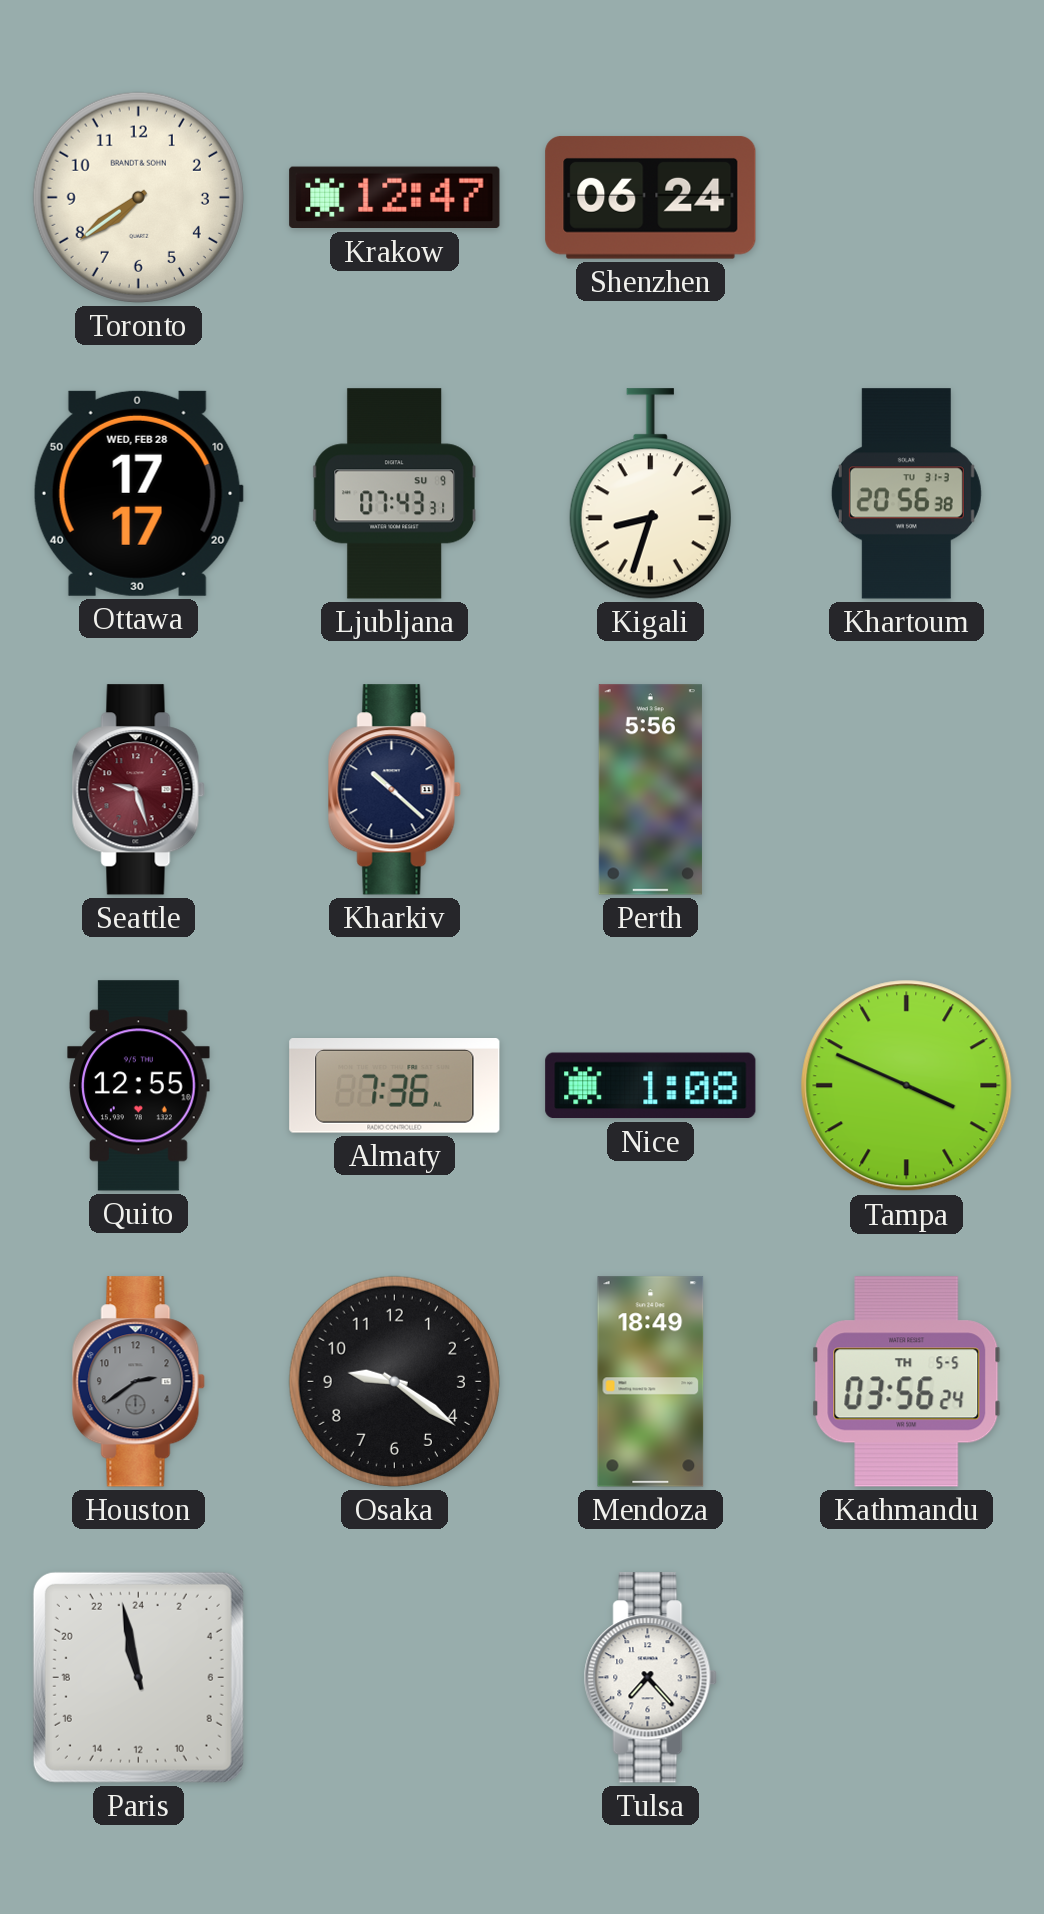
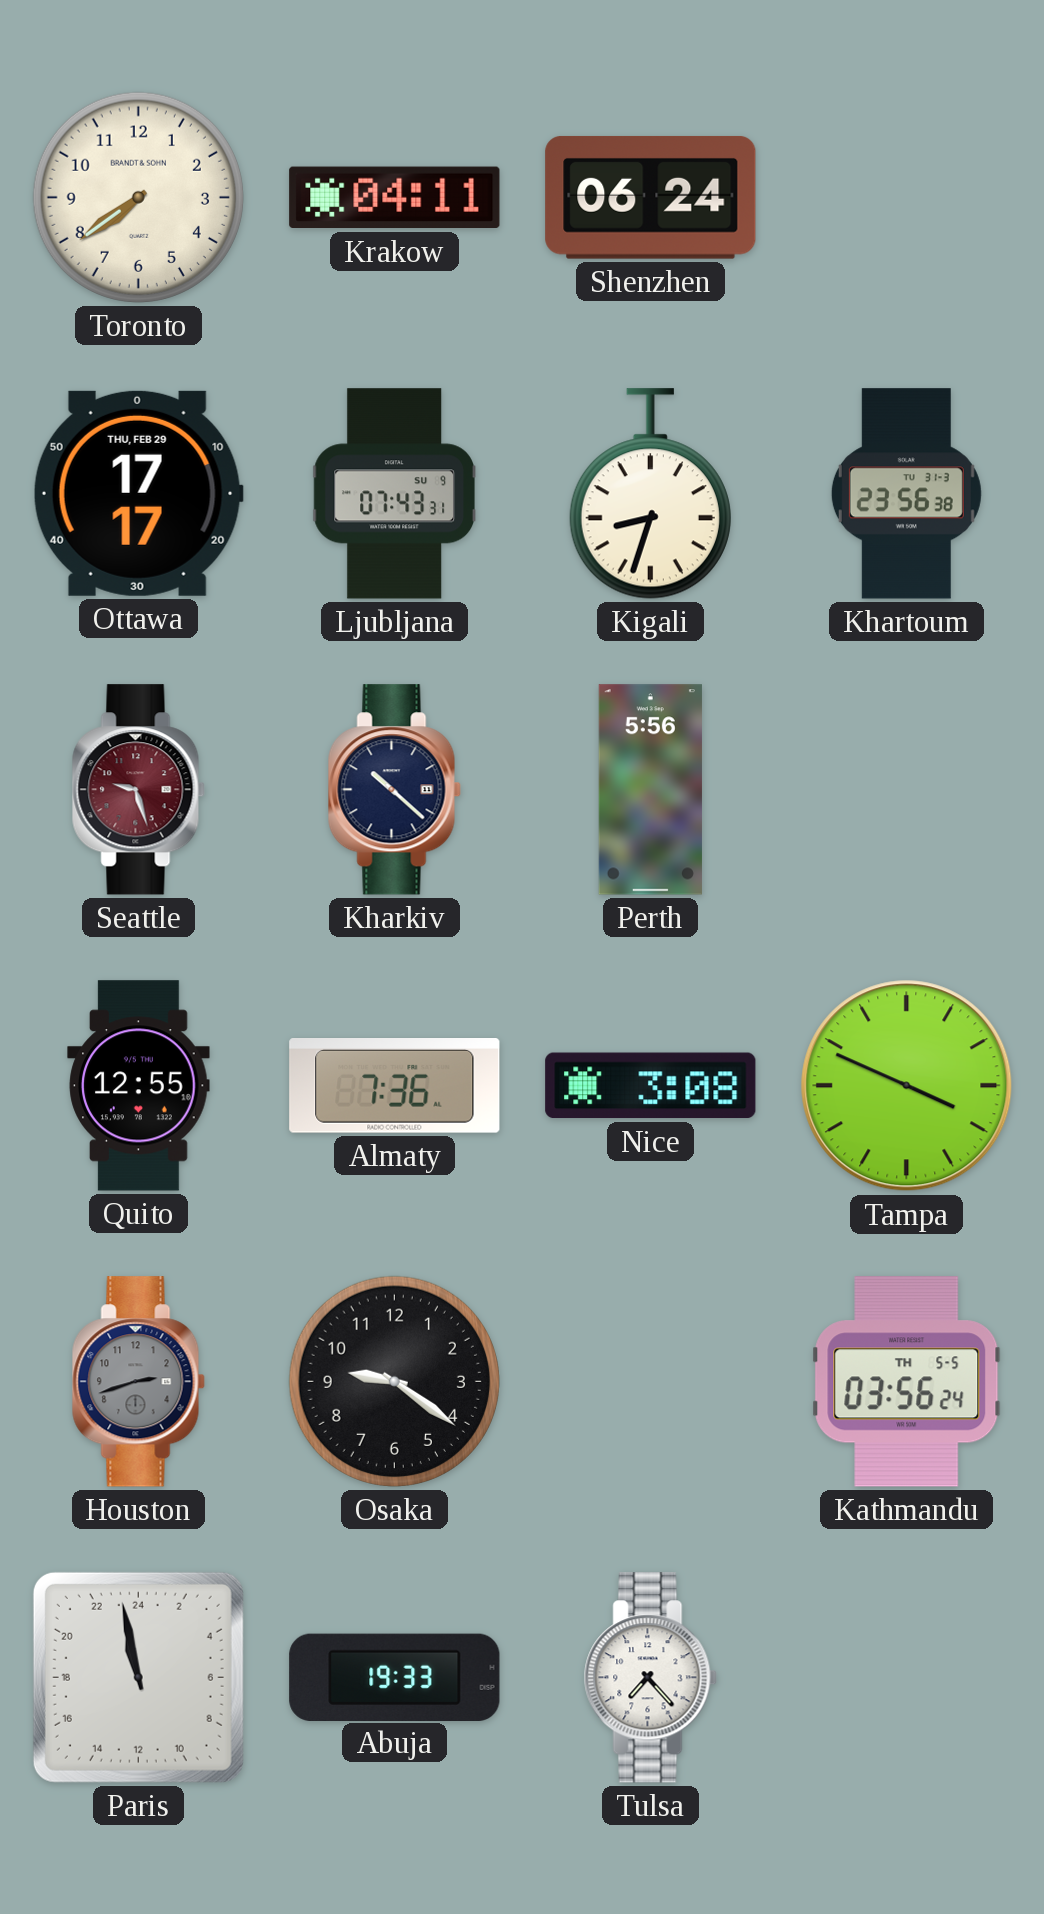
Krakow: 12:47 -> 04:11 (395, 198)
Ottawa date: WED, FEB 28 -> THU, FEB 29 (138, 493)
Khartoum: 20:56 -> 23:56 (906, 494)
Nice: 1:08 -> 3:08 (651, 1086)
Houston: 2:39 -> 2:42 (138, 1382)
Mendoza: 18:49 -> none (651, 1382)
Abuja: none -> 19:33 (395, 1677)
